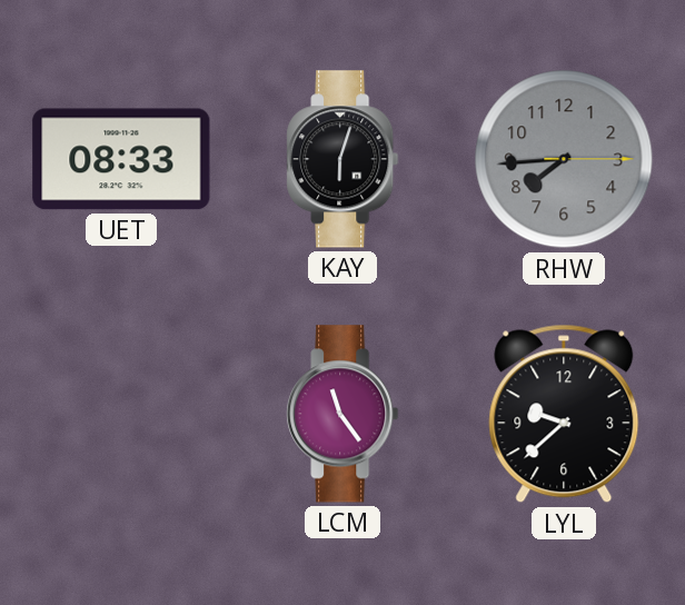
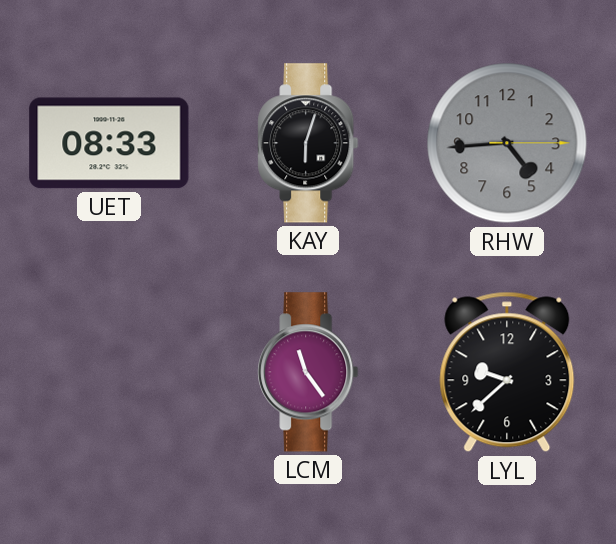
RHW: 7:44 -> 4:44 (507, 143)
